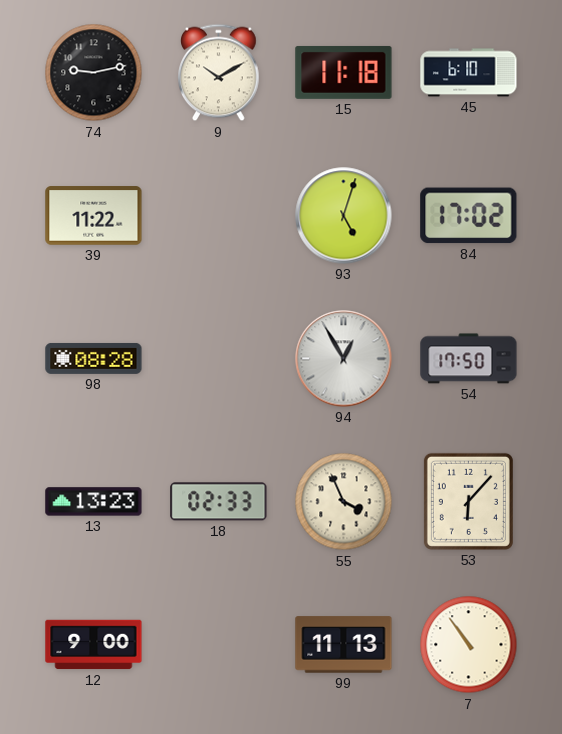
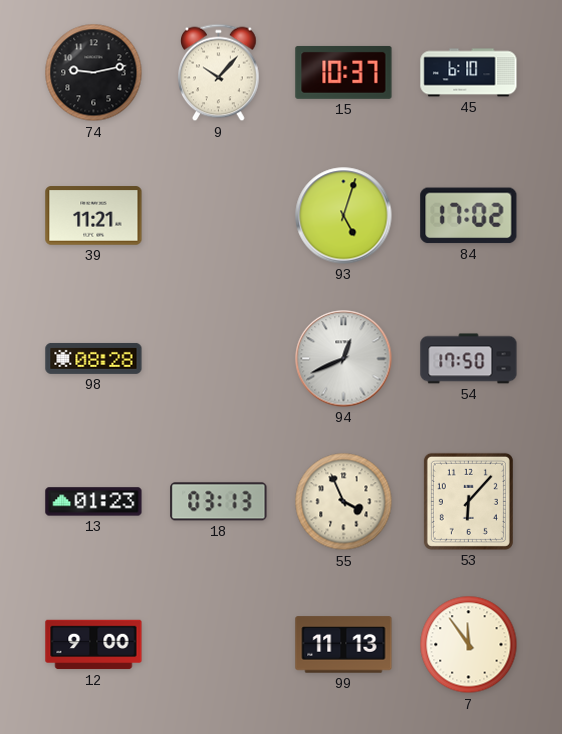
9: 10:10 -> 10:07 (219, 73)
15: 11:18 -> 10:37 (344, 72)
39: 11:22 -> 11:21 (94, 216)
94: 12:55 -> 12:41 (344, 359)
13: 13:23 -> 01:23 (94, 502)
18: 02:33 -> 03:13 (219, 502)
7: 10:54 -> 11:54 (469, 645)
